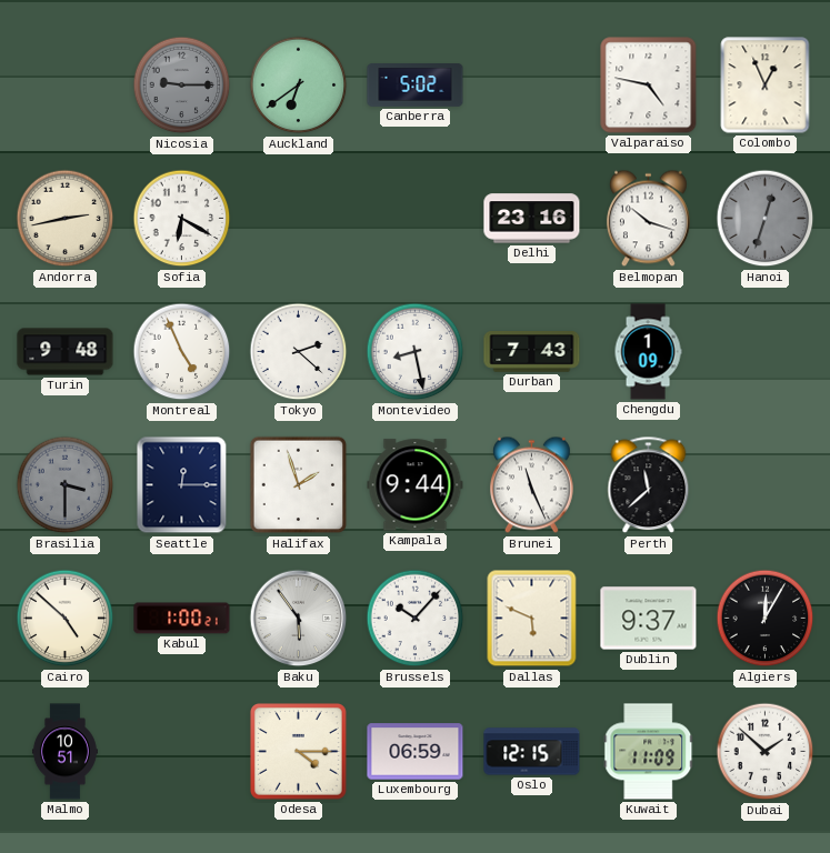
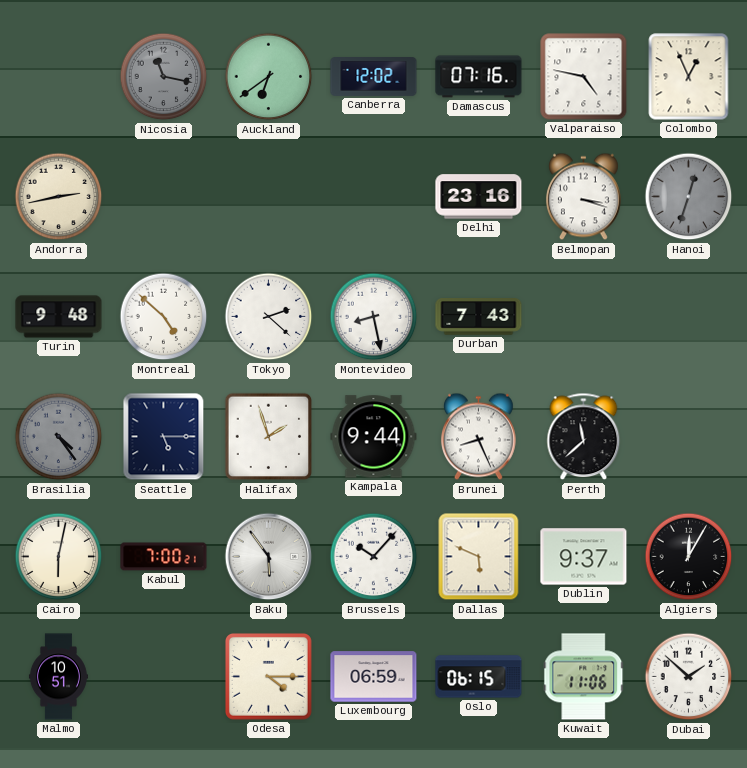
Nicosia: 9:15 -> 11:17 (164, 77)
Canberra: 5:02 -> 12:02 (374, 77)
Damascus: none -> 07:16 (479, 77)
Sofia: 6:20 -> none (182, 219)
Belmopan: 10:18 -> 3:18 (584, 197)
Montreal: 4:56 -> 4:52 (164, 317)
Chengdu: 1:09 -> none (648, 352)
Brasilia: 3:30 -> 4:24 (59, 437)
Seattle: 12:15 -> 5:15 (164, 437)
Brunei: 11:26 -> 8:26 (479, 437)
Cairo: 4:52 -> 6:02 (59, 557)
Kabul: 1:00 -> 7:00 (164, 557)
Oslo: 12:15 -> 06:15 (479, 677)
Kuwait: 11:09 -> 11:06 (584, 677)
